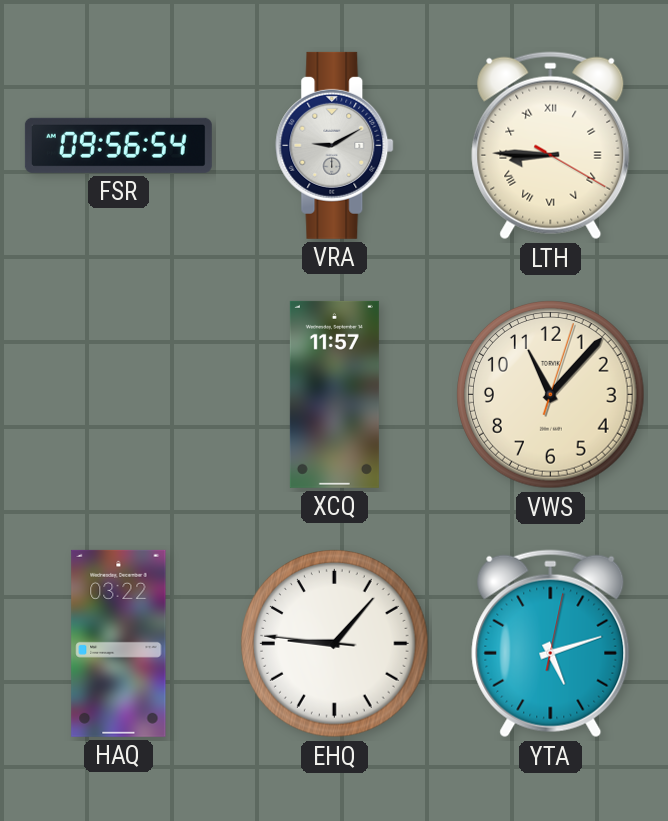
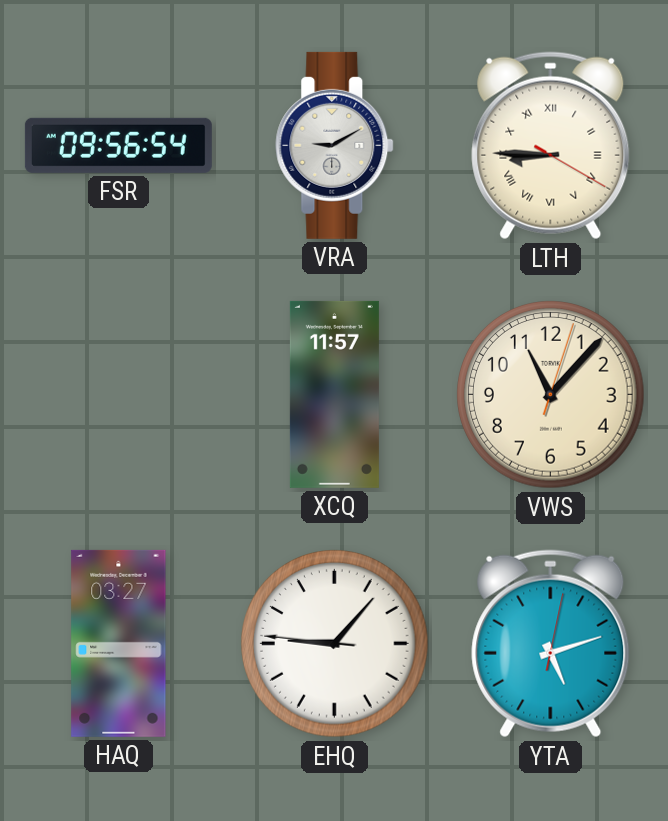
HAQ: 03:22 -> 03:27 (119, 643)
